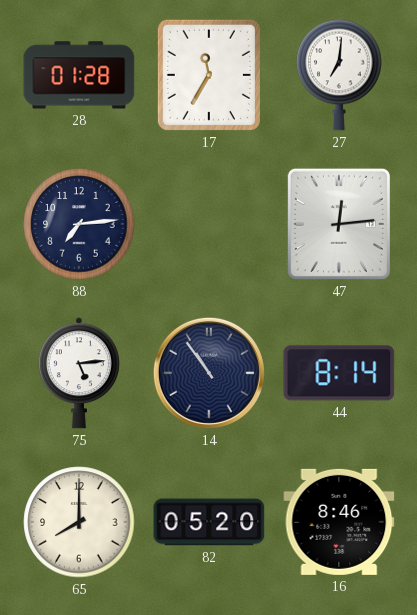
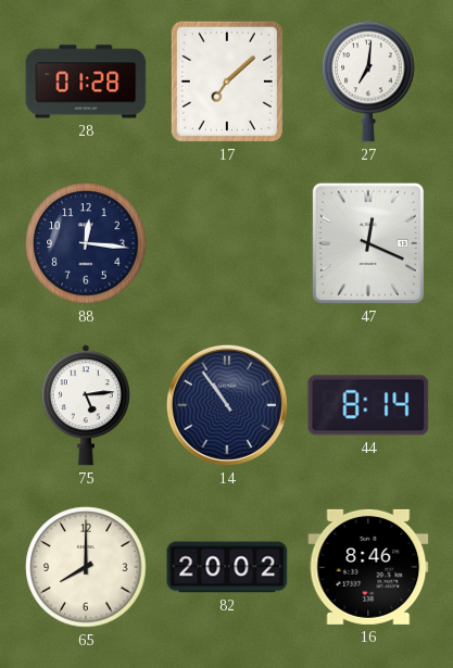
17: 11:35 -> 7:08 (227, 81)
88: 7:14 -> 12:16 (86, 243)
47: 12:14 -> 12:19 (368, 243)
82: 05:20 -> 20:02 (227, 567)
